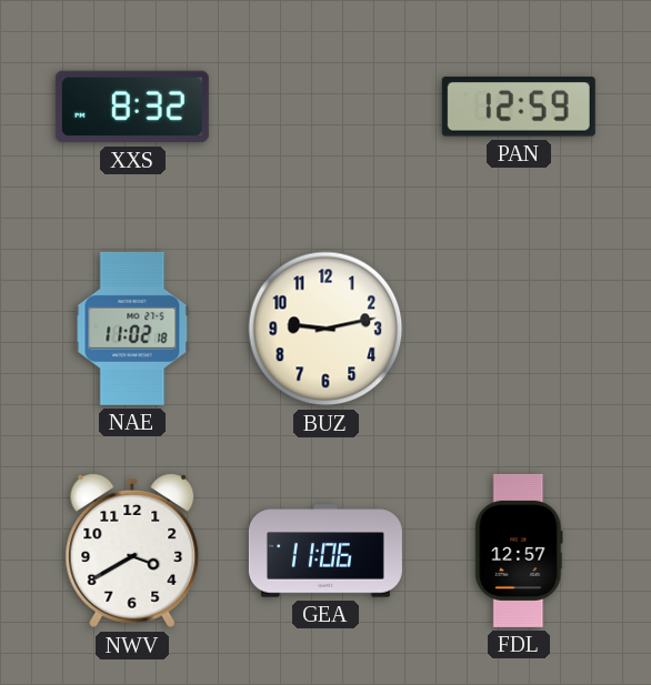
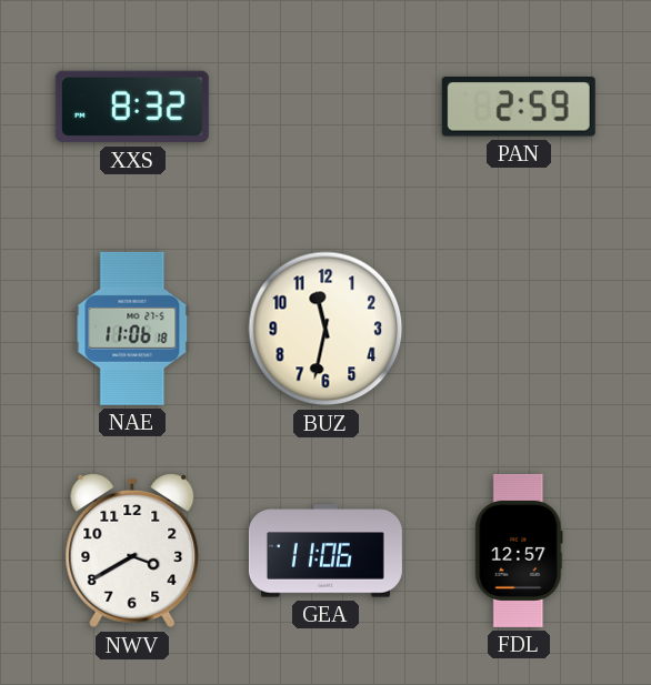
PAN: 12:59 -> 2:59 (519, 108)
NAE: 11:02 -> 11:06 (132, 329)
BUZ: 9:13 -> 11:32 (325, 329)
